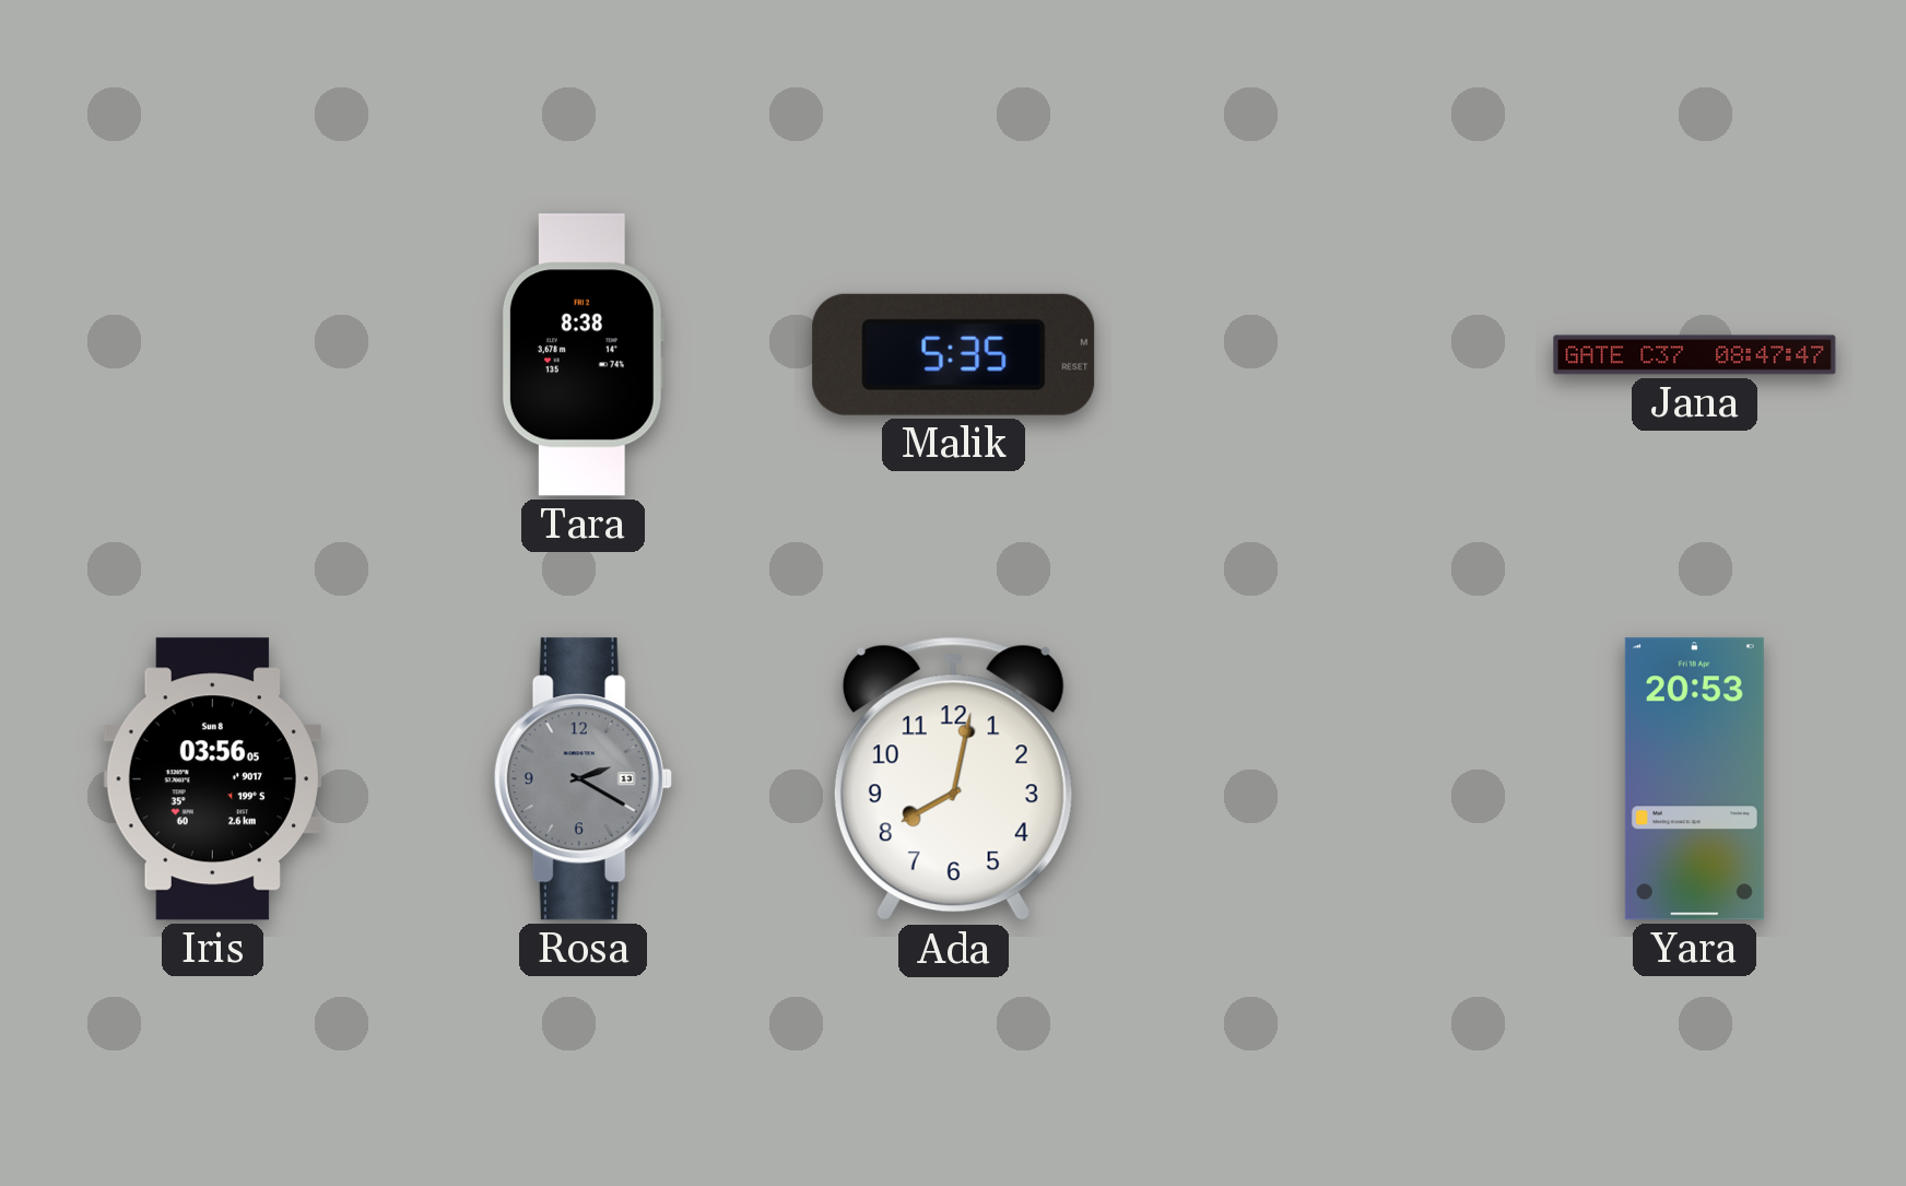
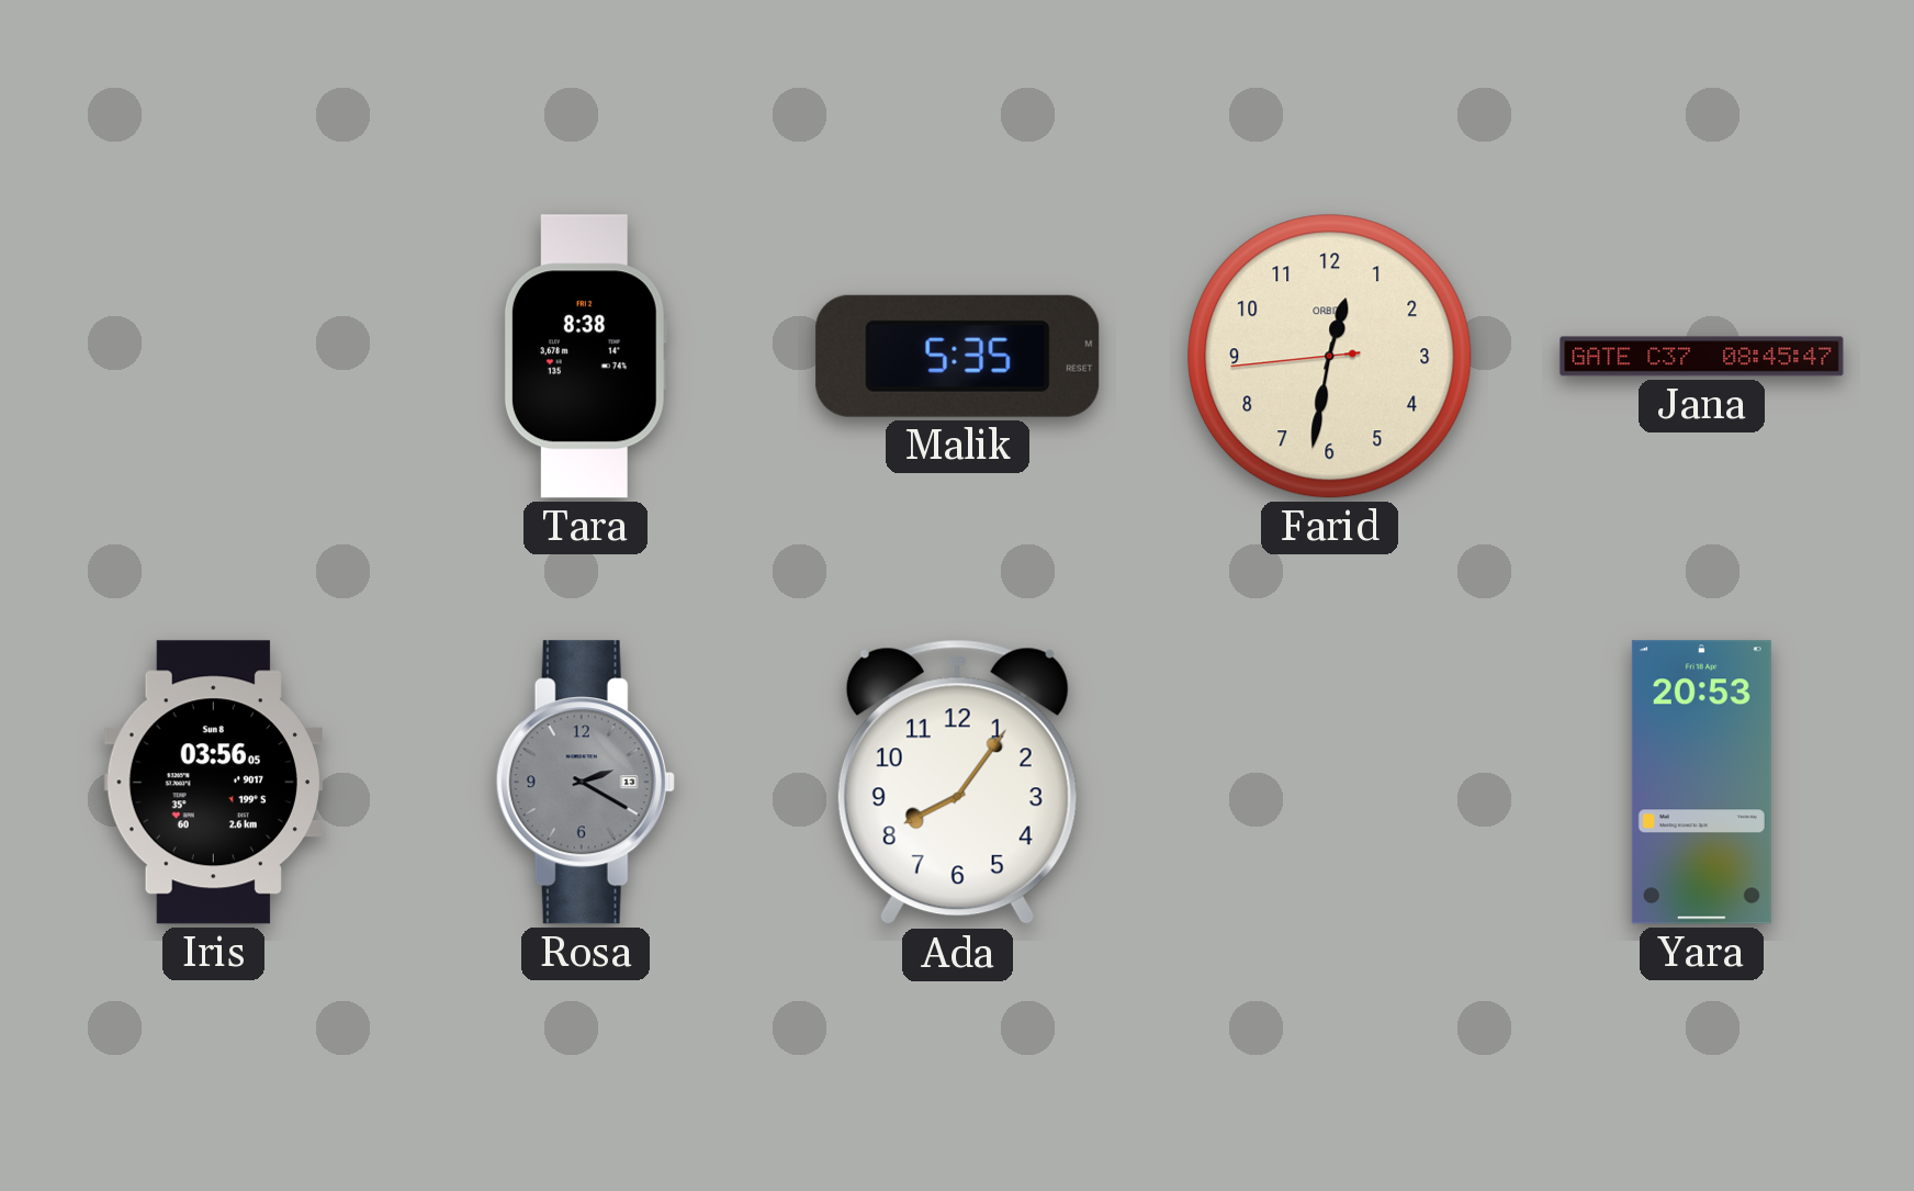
Farid: none -> 12:31 (1330, 357)
Jana: 08:47 -> 08:45 (1702, 357)
Ada: 8:02 -> 8:06 (957, 783)
